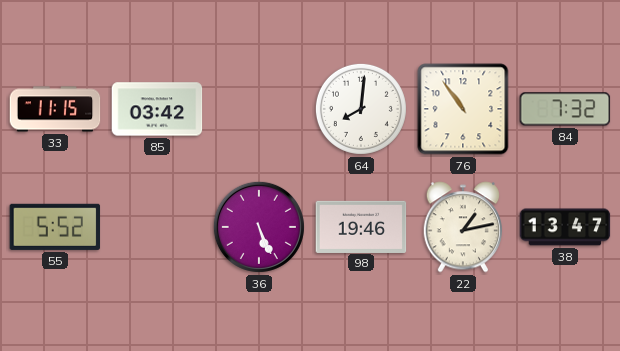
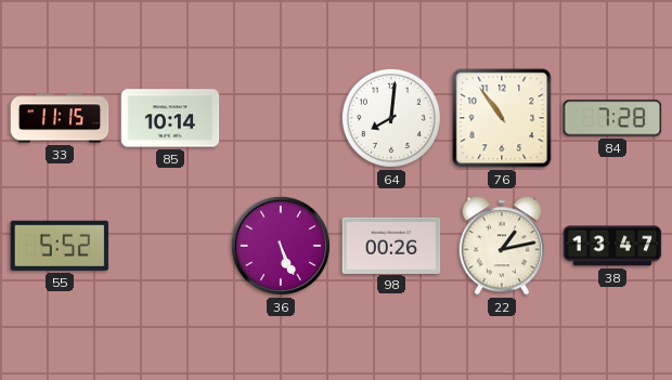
85: 03:42 -> 10:14 (170, 118)
84: 7:32 -> 7:28 (612, 118)
98: 19:46 -> 00:26 (391, 245)
